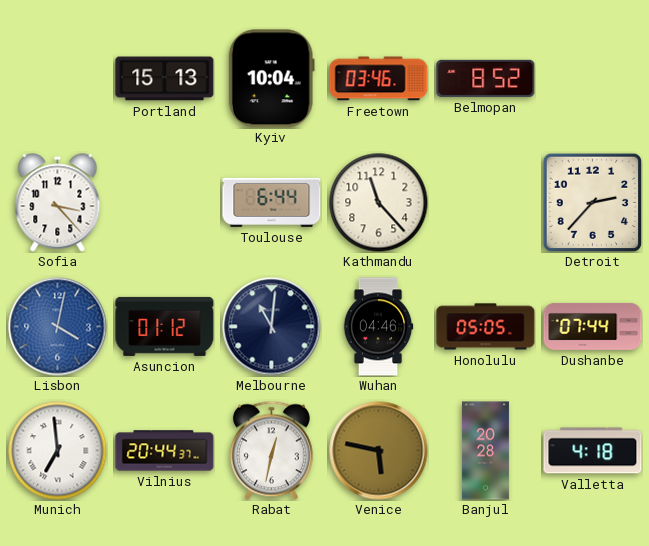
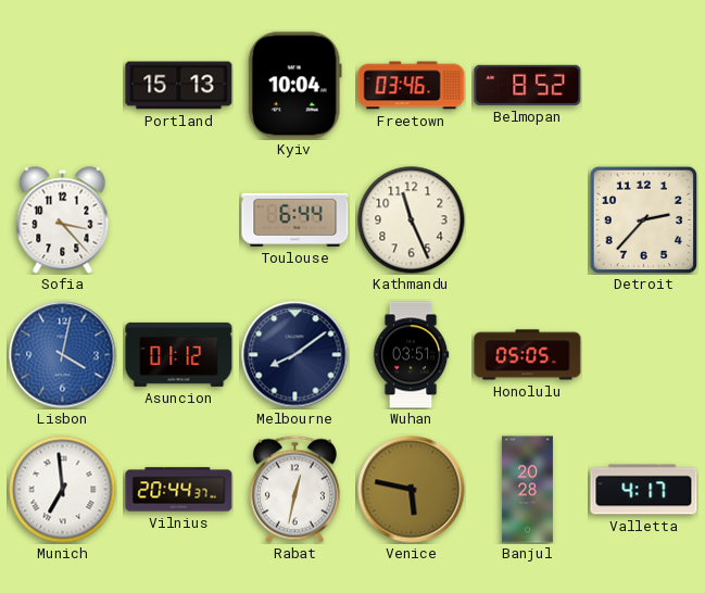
Kathmandu: 11:23 -> 11:26 (412, 220)
Melbourne: 11:01 -> 8:09 (295, 355)
Wuhan: 04:46 -> 03:51 (411, 355)
Dushanbe: 07:44 -> none (593, 326)
Valletta: 4:18 -> 4:17 (644, 490)
